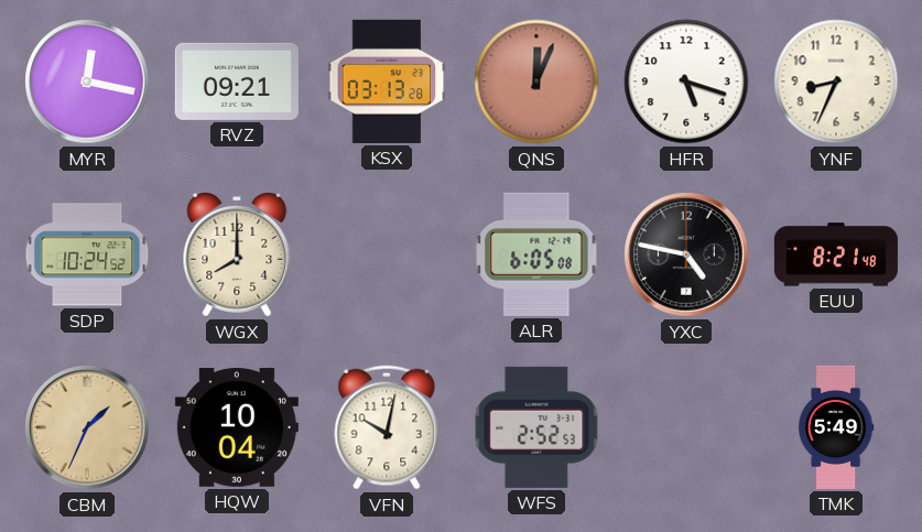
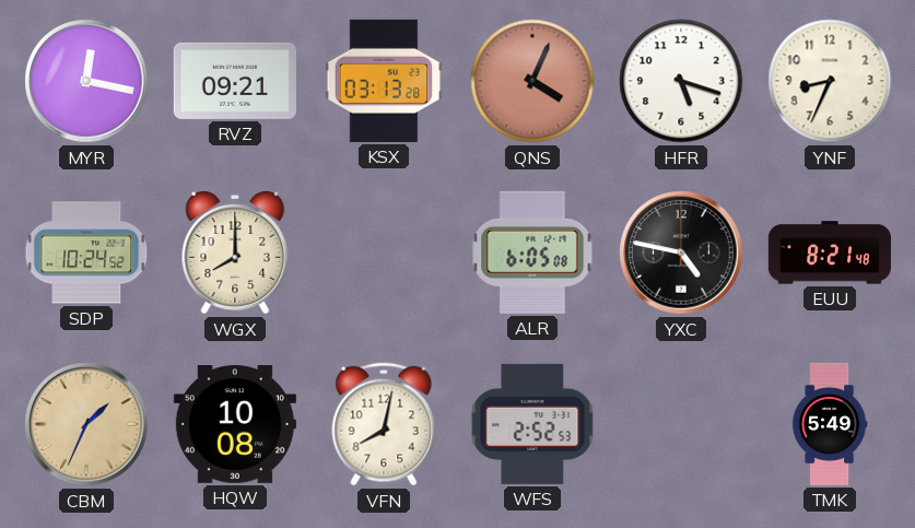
QNS: 12:04 -> 4:04 (532, 81)
HQW: 10:04 -> 10:08 (235, 425)
VFN: 10:02 -> 8:02 (384, 424)
